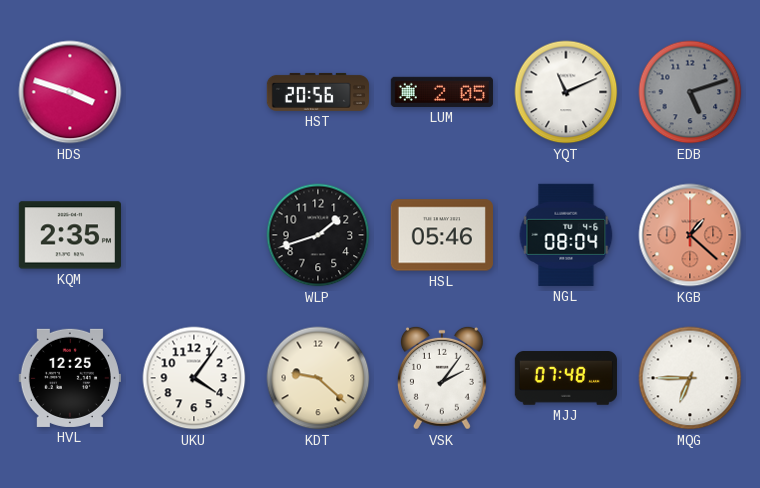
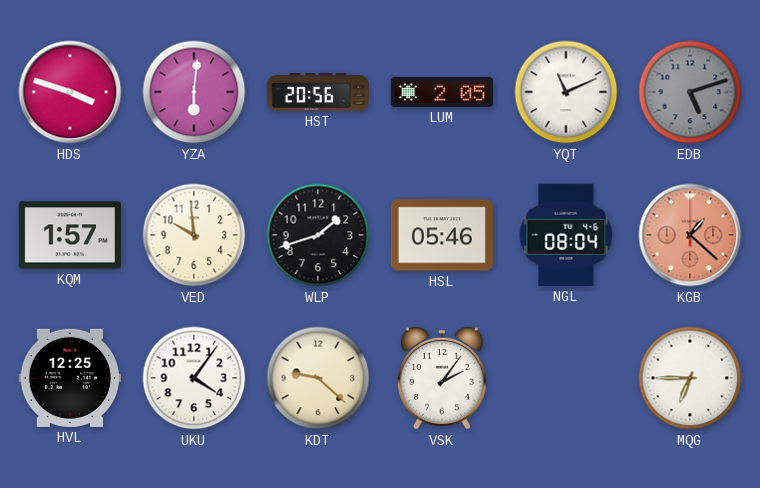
YZA: none -> 6:01 (194, 92)
KQM: 2:35 -> 1:57 (70, 235)
VED: none -> 9:59 (194, 235)
MJJ: 07:48 -> none (566, 379)
